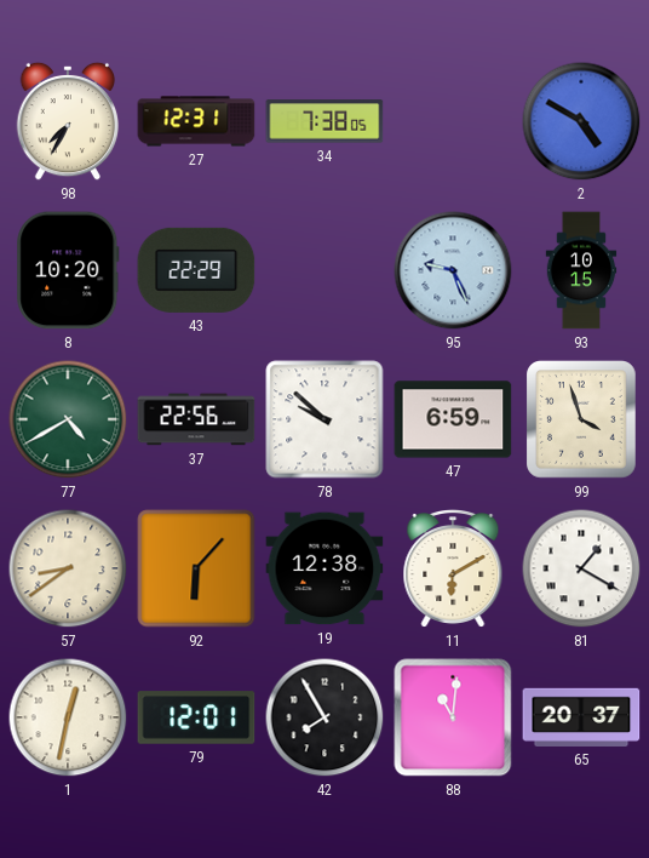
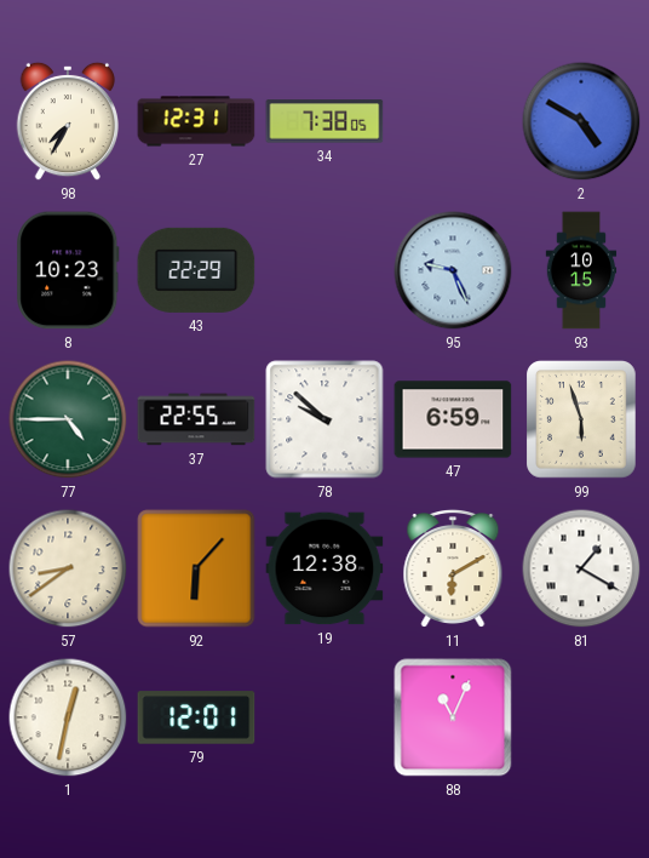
8: 10:20 -> 10:23 (68, 270)
77: 4:40 -> 4:45 (68, 419)
37: 22:56 -> 22:55 (196, 419)
99: 3:57 -> 5:57 (582, 421)
42: 7:55 -> none (324, 717)
88: 11:01 -> 11:04 (453, 717)
65: 20:37 -> none (581, 717)
